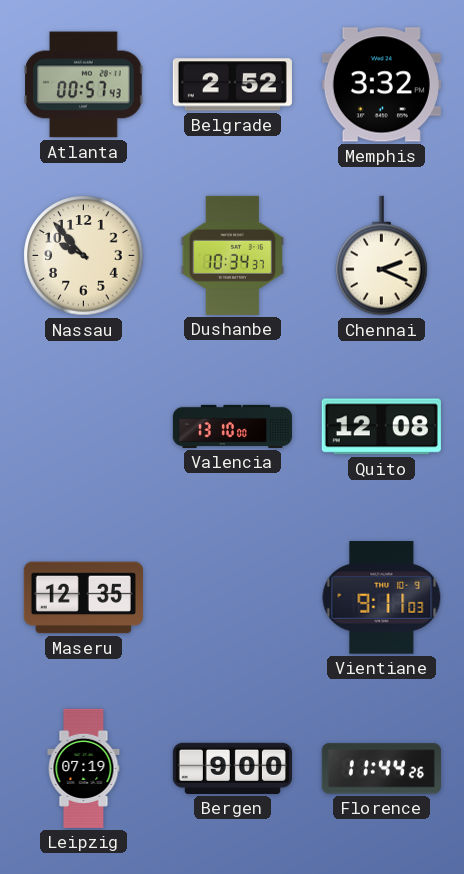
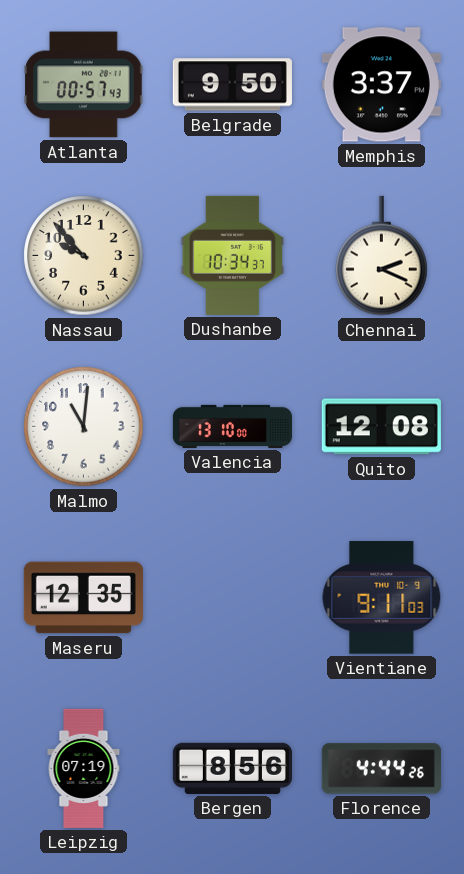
Belgrade: 2:52 -> 9:50 (232, 85)
Memphis: 3:32 -> 3:37 (381, 85)
Malmo: none -> 11:01 (84, 427)
Bergen: 9:00 -> 8:56 (232, 768)
Florence: 11:44 -> 4:44 (381, 769)
